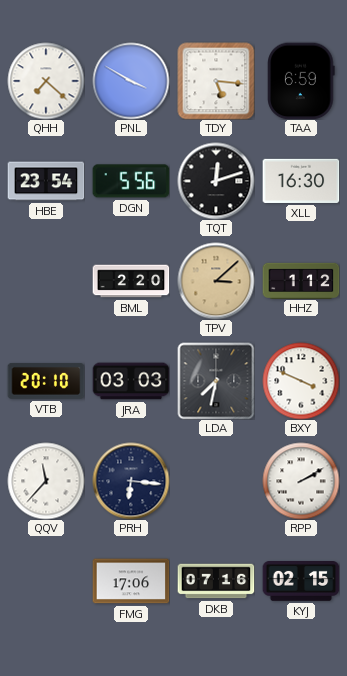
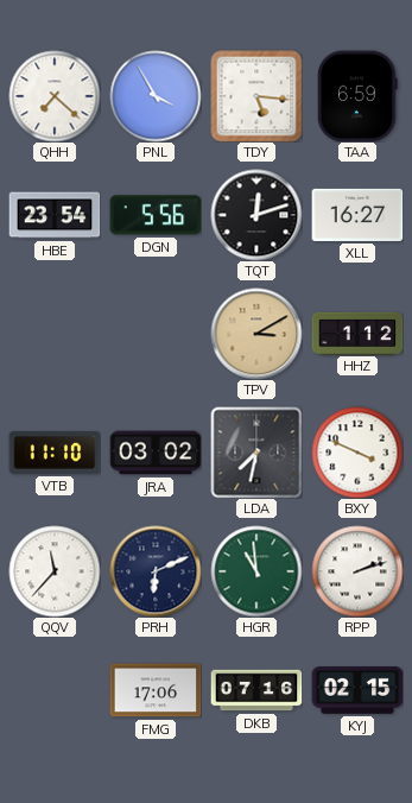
PNL: 3:50 -> 3:55 (156, 96)
XLL: 16:30 -> 16:27 (357, 215)
BML: 2:20 -> none (131, 281)
TPV: 3:08 -> 3:10 (256, 334)
VTB: 20:10 -> 11:10 (55, 453)
JRA: 03:03 -> 03:02 (156, 453)
PRH: 6:16 -> 6:11 (156, 571)
HGR: none -> 10:59 (256, 571)
RPP: 2:10 -> 2:12 (357, 571)
